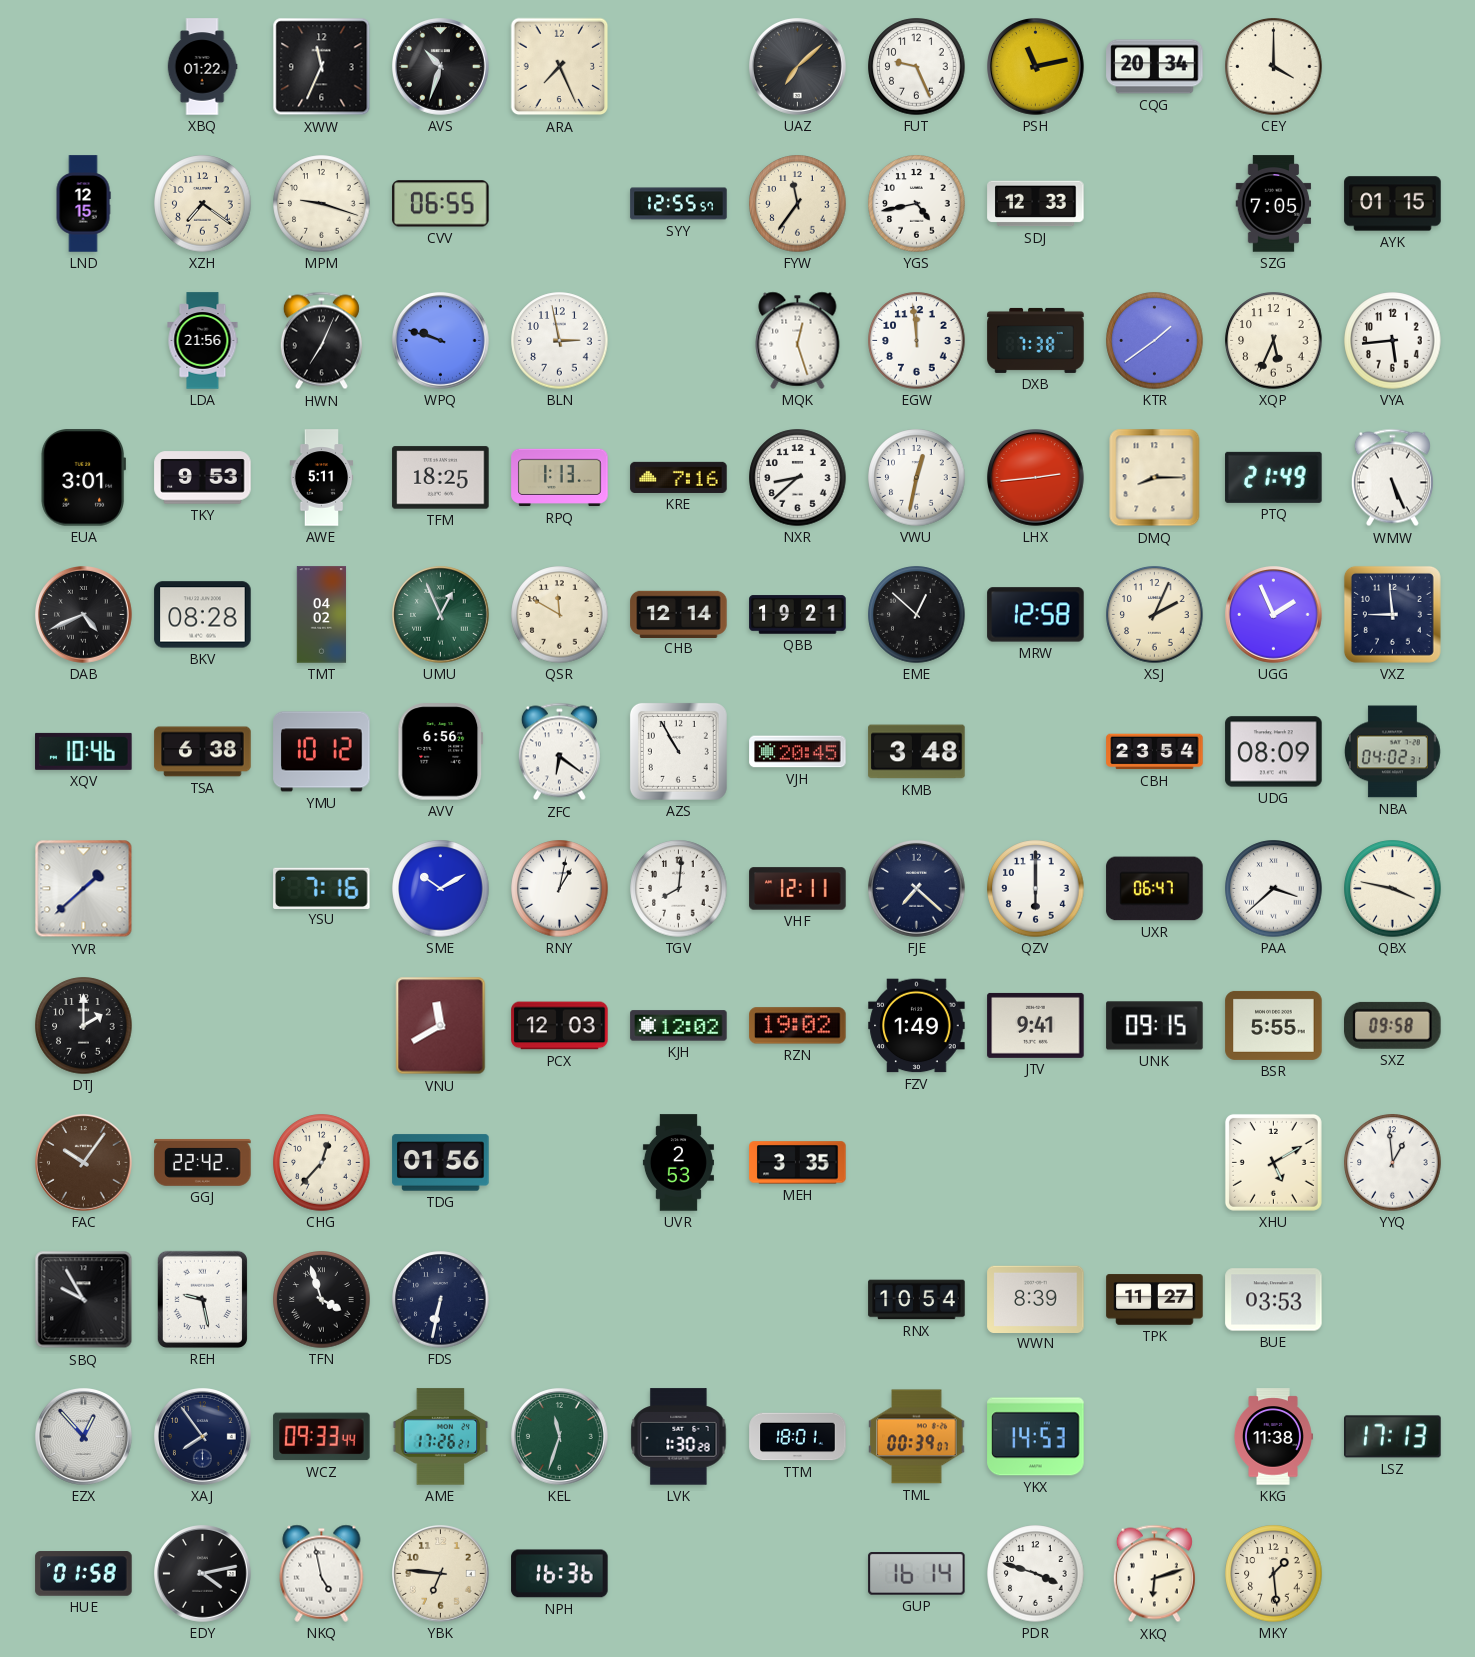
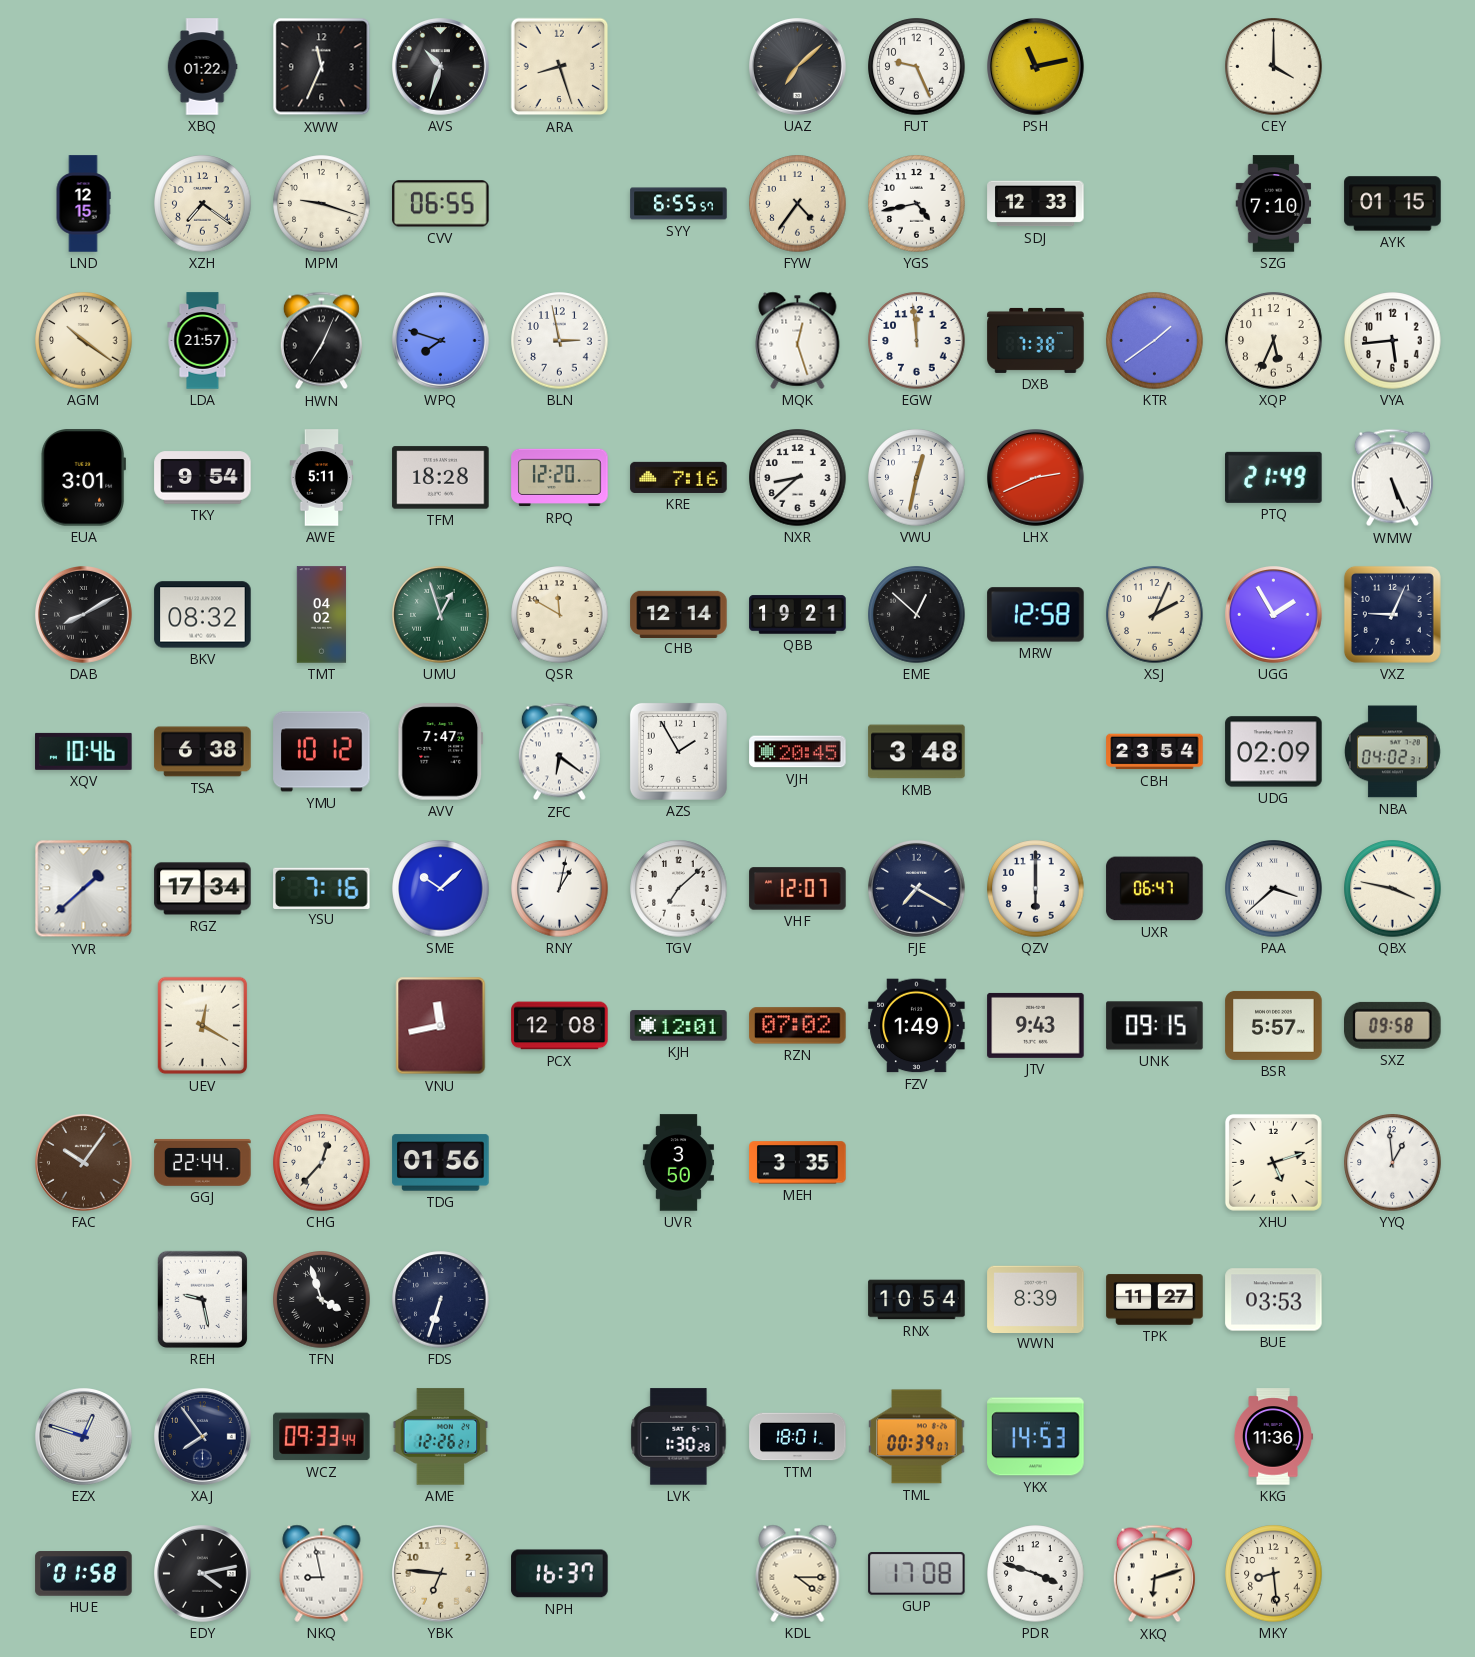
ARA: 7:26 -> 8:27 (560, 67)
CQG: 20:34 -> none (1155, 67)
SYY: 12:55 -> 6:55 (679, 204)
FYW: 11:36 -> 4:36 (798, 204)
SZG: 7:05 -> 7:10 (1274, 204)
AGM: none -> 10:21 (84, 341)
LDA: 21:56 -> 21:57 (203, 341)
WPQ: 9:48 -> 7:48 (441, 341)
TKY: 9:53 -> 9:54 (203, 478)
TFM: 18:25 -> 18:28 (441, 478)
RPQ: 1:13 -> 12:20 (560, 478)
LHX: 2:44 -> 2:41 (1036, 478)
DMQ: 8:15 -> none (1155, 478)
DAB: 4:41 -> 8:10 (84, 615)
BKV: 08:28 -> 08:32 (203, 615)
UMU: 12:56 -> 12:57 (441, 615)
UGG: 1:56 -> 1:55 (1274, 615)
VXZ: 8:59 -> 9:04 (1392, 614)
AVV: 6:56 -> 7:47 (441, 752)
AZS: 10:55 -> 1:55 (678, 751)
UDG: 08:09 -> 02:09 (1274, 752)
RGZ: none -> 17:34 (203, 889)
SME: 10:10 -> 10:08 (441, 889)
TGV: 8:01 -> 7:08 (679, 889)
VHF: 12:11 -> 12:07 (798, 889)
FJE: 7:22 -> 7:20 (917, 889)
DTJ: 2:00 -> none (84, 1026)
UEV: none -> 12:20 (203, 1026)
VNU: 11:40 -> 11:43 (441, 1026)
PCX: 12:03 -> 12:08 (560, 1026)
KJH: 12:02 -> 12:01 (679, 1026)
RZN: 19:02 -> 07:02 (798, 1026)
JTV: 9:41 -> 9:43 (1036, 1025)
BSR: 5:55 -> 5:57 (1274, 1025)
GGJ: 22:42 -> 22:44 (203, 1162)
UVR: 2:53 -> 3:50 (678, 1163)
XHU: 5:10 -> 5:12 (1273, 1162)
SBQ: 9:55 -> none (84, 1300)
FDS: 6:32 -> 6:33 (441, 1300)
EZX: 12:53 -> 12:48 (84, 1437)
AME: 17:26 -> 12:26 (441, 1437)
KEL: 11:33 -> none (560, 1437)
KKG: 11:38 -> 11:36 (1273, 1437)
LSZ: 17:13 -> none (1393, 1437)
NKQ: 4:58 -> 8:58 (322, 1573)
NPH: 16:36 -> 16:37 (560, 1574)
KDL: none -> 4:15 (798, 1573)
GUP: 16:14 -> 17:08 (917, 1574)
MKY: 1:29 -> 8:29 (1274, 1574)
